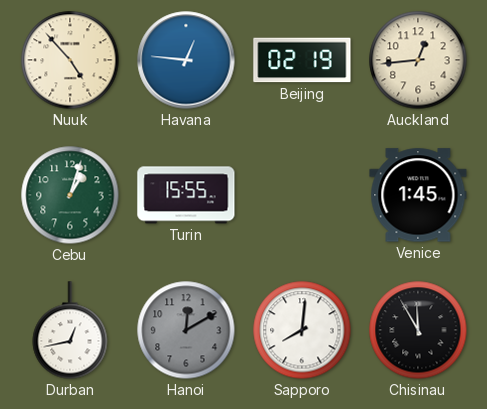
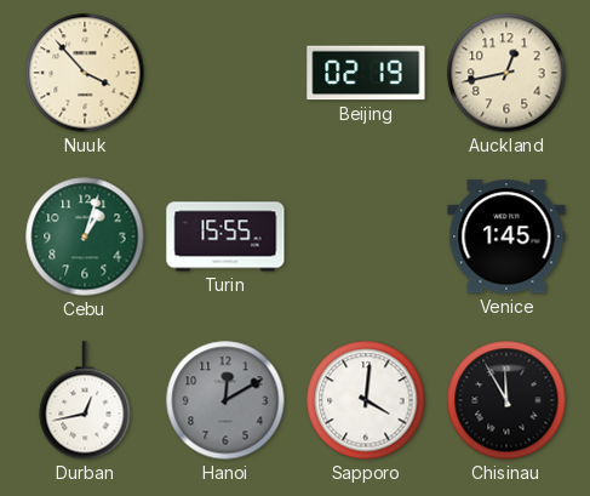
Nuuk: 4:53 -> 3:53 (85, 73)
Havana: 12:46 -> none (186, 60)
Auckland: 12:44 -> 12:43 (506, 73)
Sapporo: 8:01 -> 4:01 (366, 400)
